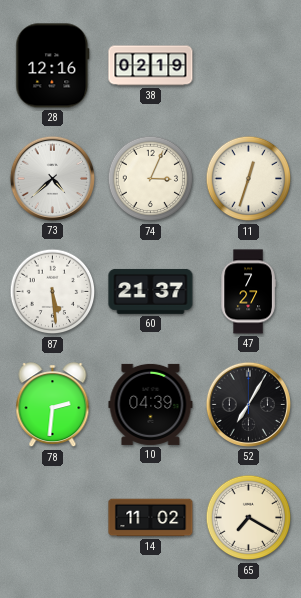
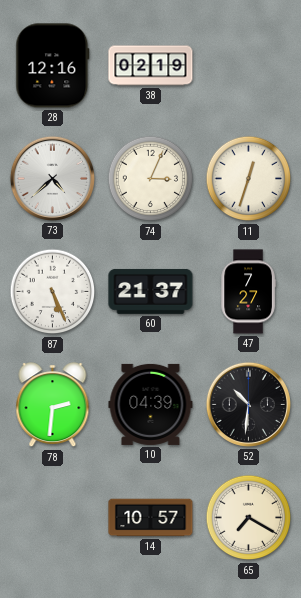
87: 5:29 -> 5:26 (53, 292)
52: 7:05 -> 10:31 (248, 404)
14: 11:02 -> 10:57 (151, 518)
